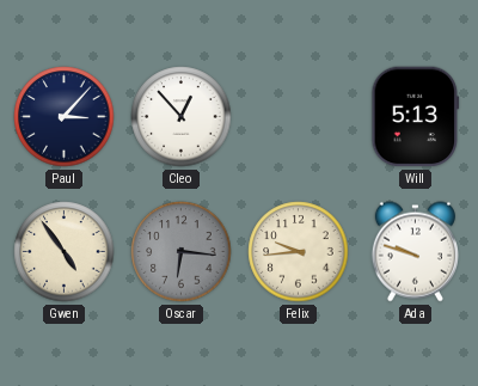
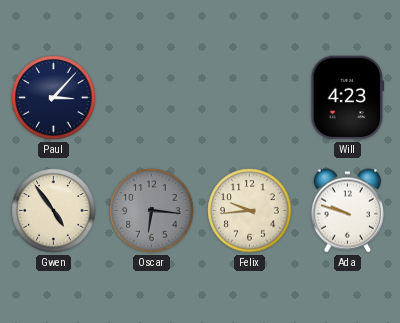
Cleo: 12:53 -> none (182, 117)
Will: 5:13 -> 4:23 (348, 98)
